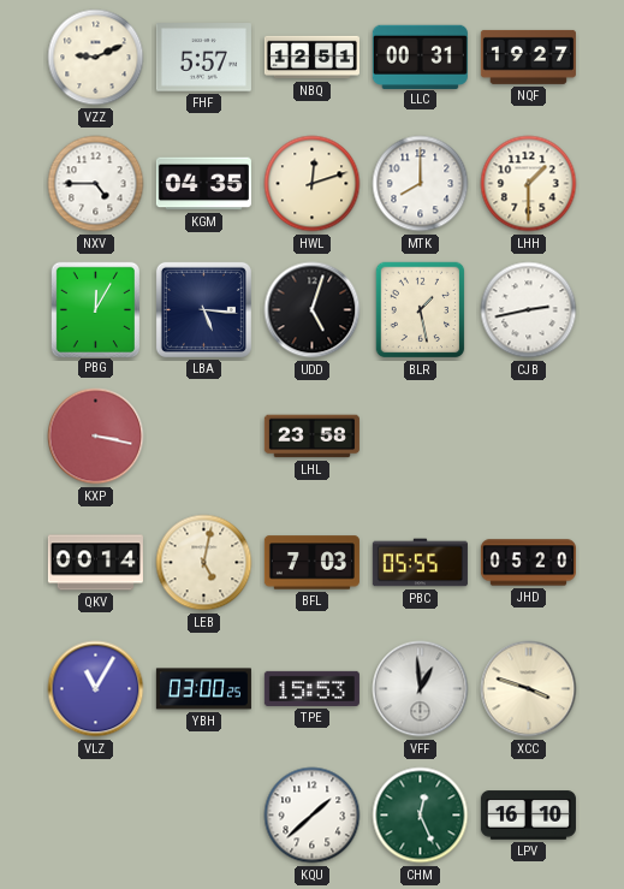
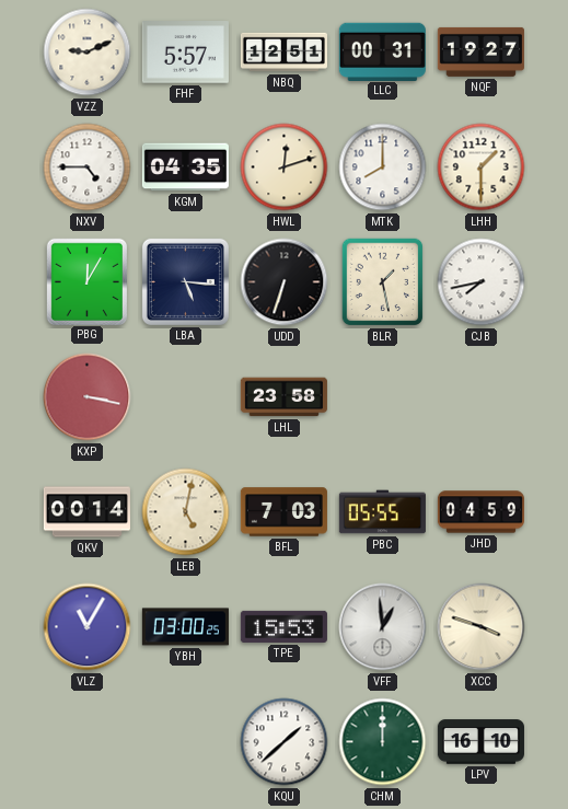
UDD: 5:03 -> 6:33 (285, 282)
CJB: 2:43 -> 7:43 (482, 282)
JHD: 05:20 -> 04:59 (480, 512)
CHM: 12:26 -> 12:00 (383, 742)
